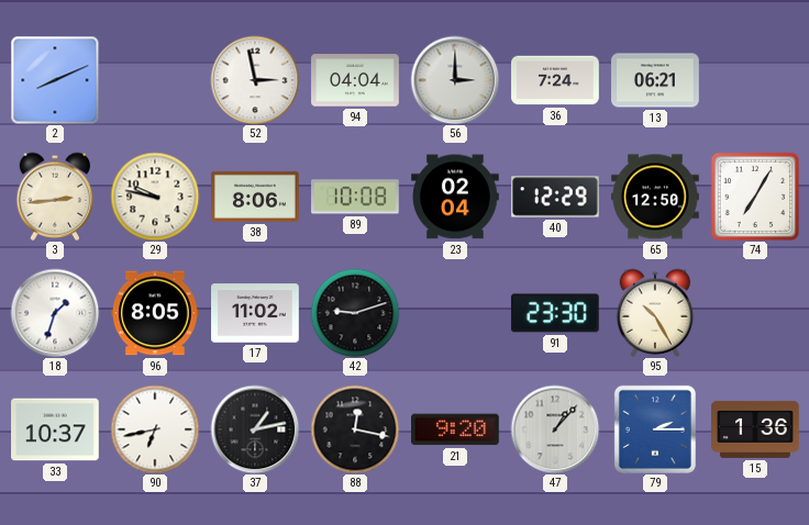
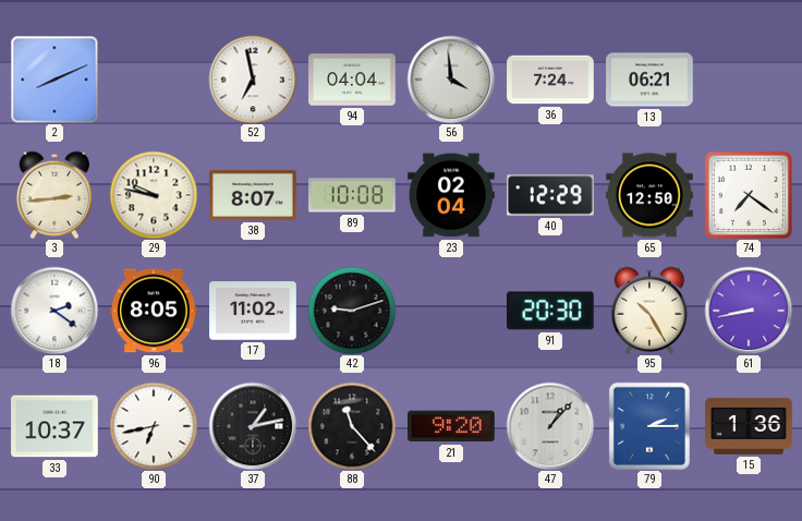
52: 2:58 -> 6:58 (253, 80)
56: 3:00 -> 3:59 (451, 80)
38: 8:06 -> 8:07 (253, 195)
74: 7:05 -> 7:21 (749, 195)
18: 1:33 -> 2:21 (54, 311)
91: 23:30 -> 20:30 (550, 311)
61: none -> 8:43 (749, 311)
88: 12:17 -> 11:23 (352, 426)
